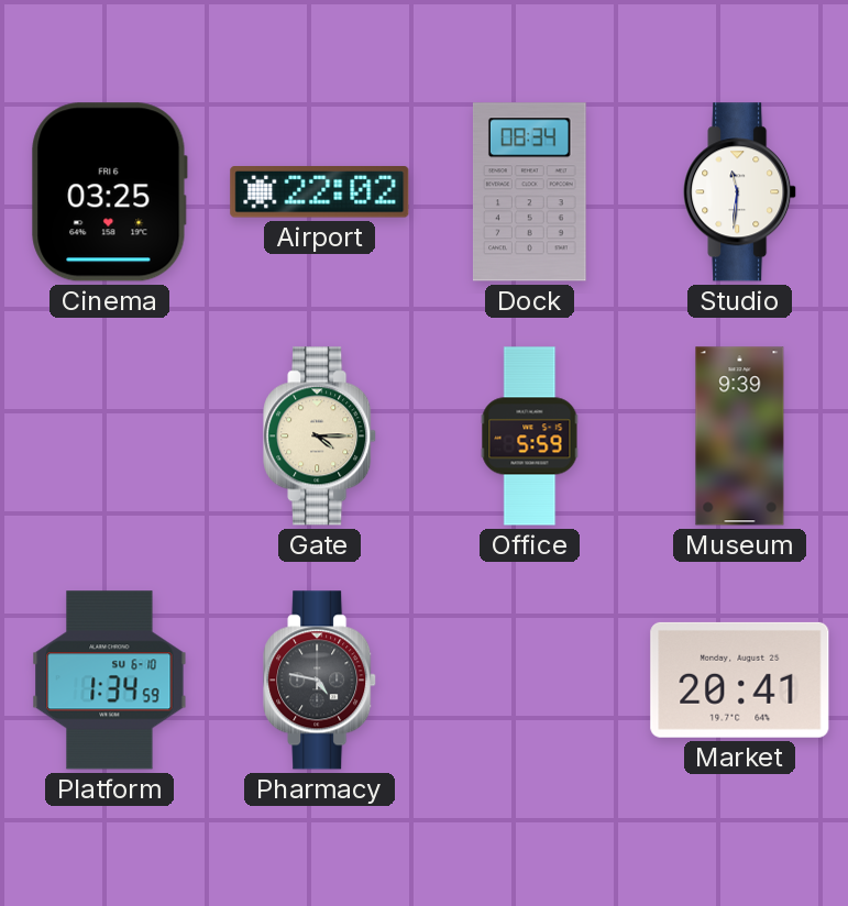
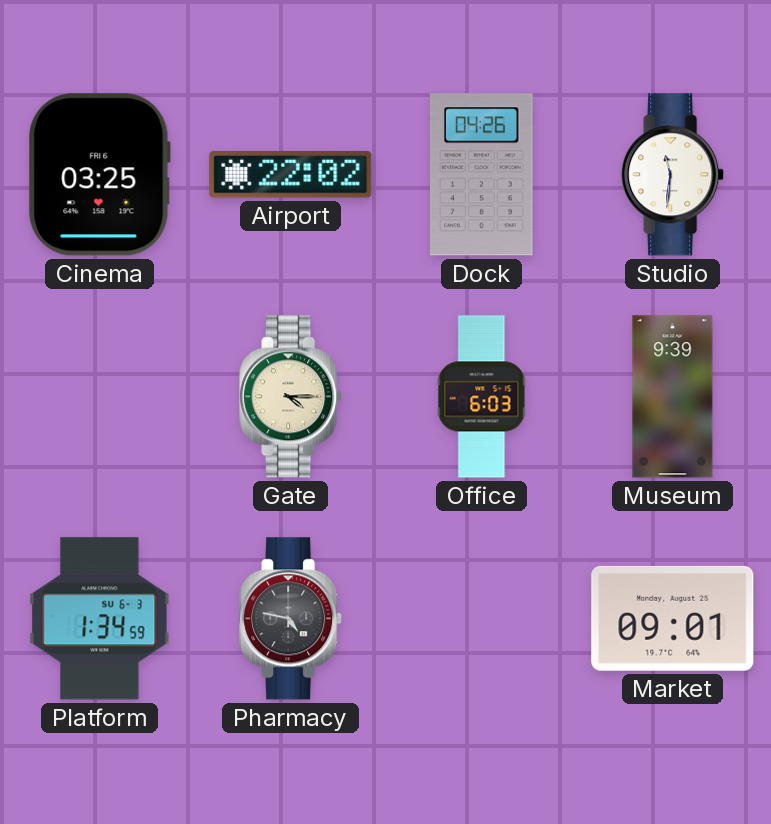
Dock: 08:34 -> 04:26 (481, 175)
Office: 5:59 -> 6:03 (482, 397)
Platform date: SU 6-10 -> SU 6-3 (100, 619)
Market: 20:41 -> 09:01 (673, 618)
